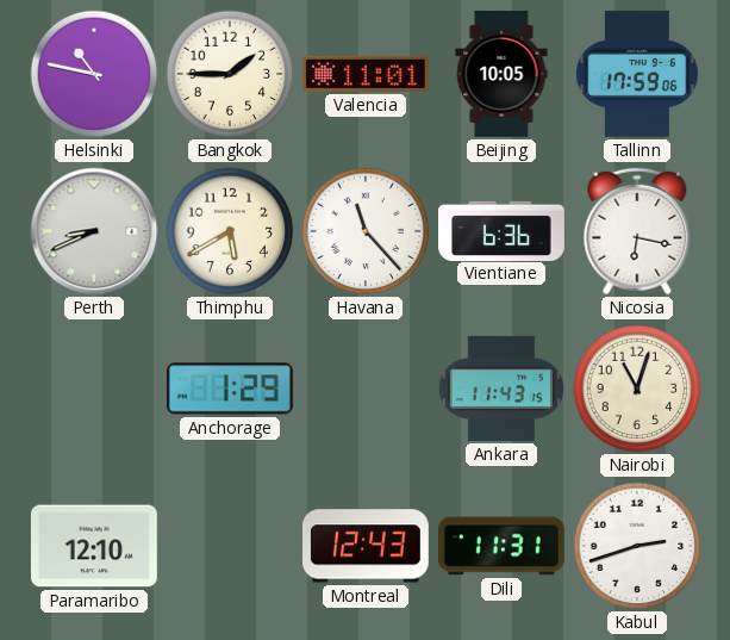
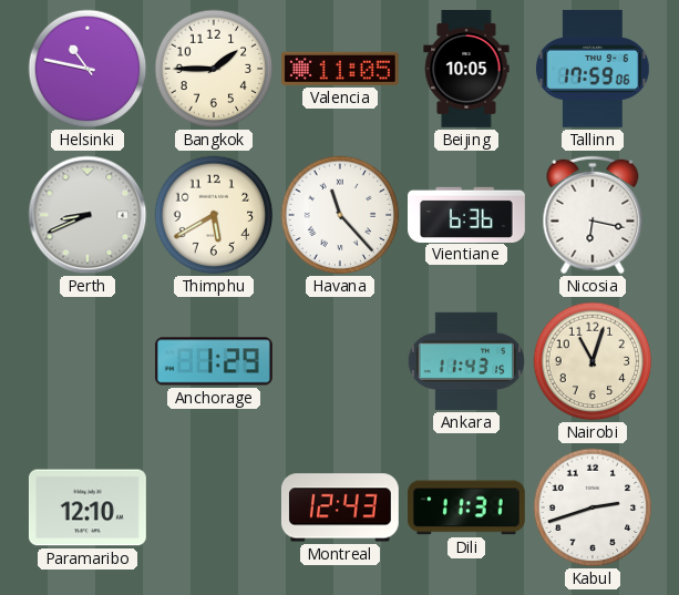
Valencia: 11:01 -> 11:05 (340, 69)
